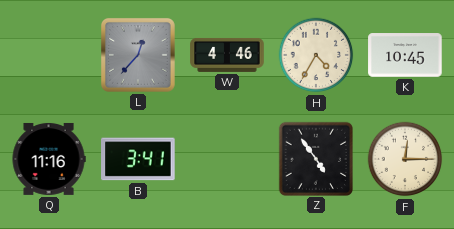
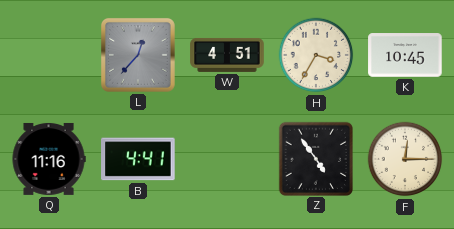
W: 4:46 -> 4:51 (227, 55)
H: 4:35 -> 3:35 (316, 55)
B: 3:41 -> 4:41 (138, 159)
